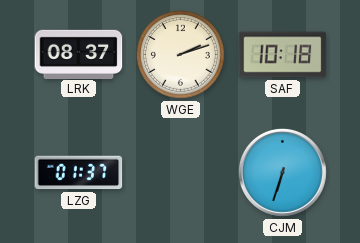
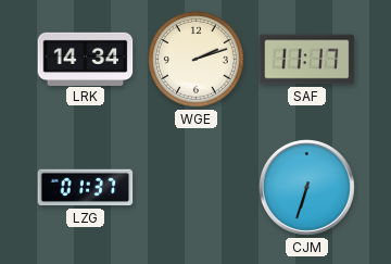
LRK: 08:37 -> 14:34 (86, 59)
SAF: 10:18 -> 11:17 (307, 60)
